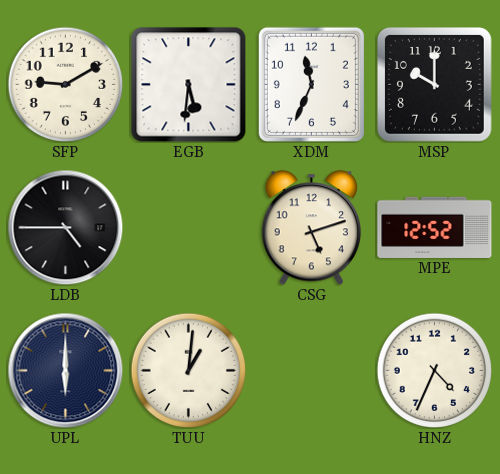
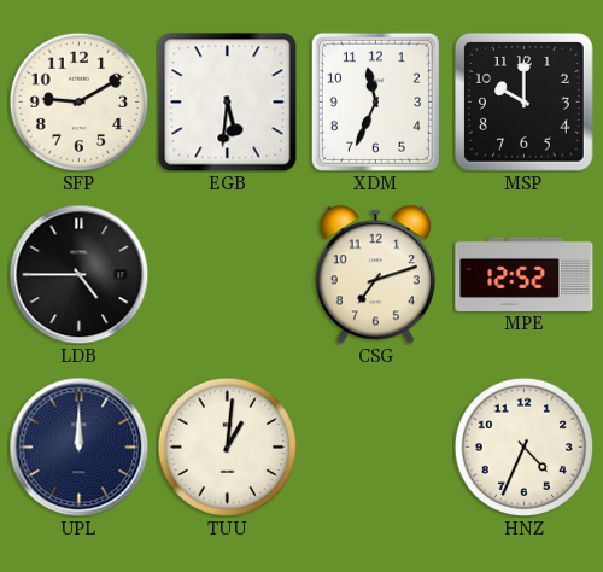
CSG: 5:12 -> 7:12 (376, 275)
UPL: 6:00 -> 12:00 (78, 446)
